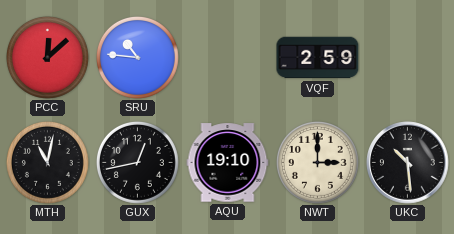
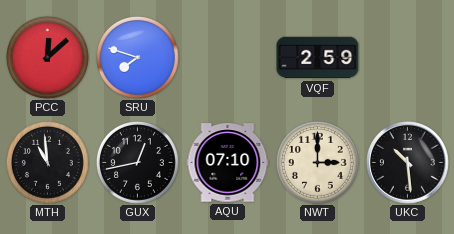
SRU: 10:46 -> 7:48 (137, 57)
MTH: 11:02 -> 10:59 (47, 162)
AQU: 19:10 -> 07:10 (228, 163)
